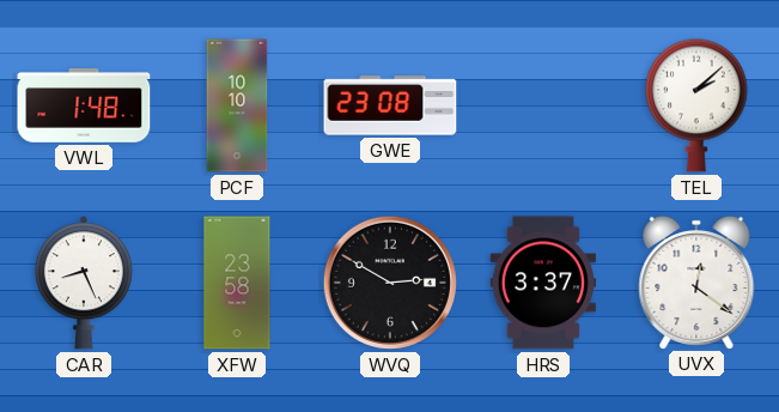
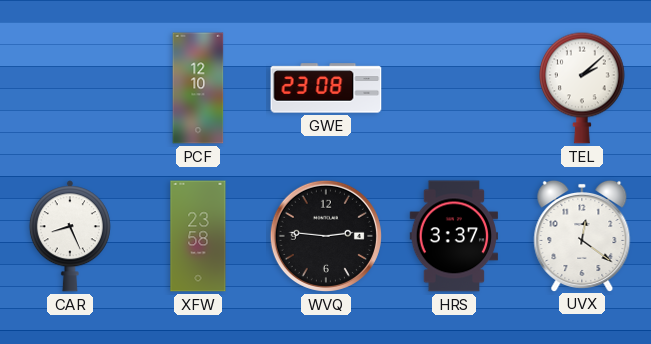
VWL: 1:48 -> none (84, 105)
PCF: 10:10 -> 12:10 (198, 88)
WVQ: 2:50 -> 2:46 (326, 236)
